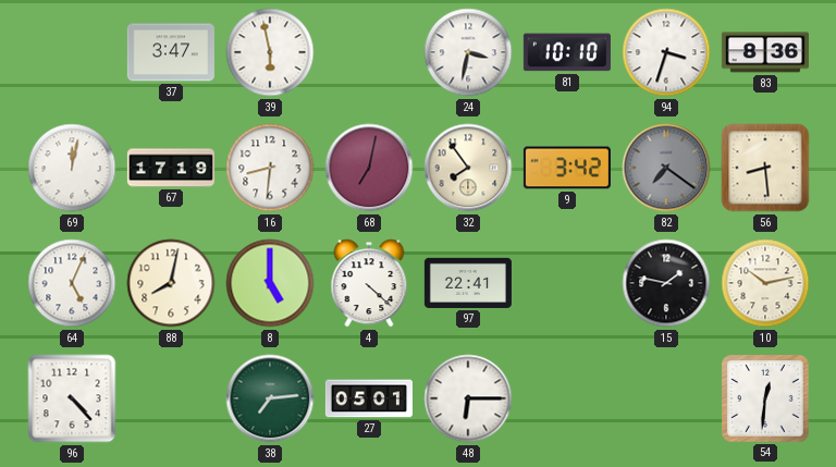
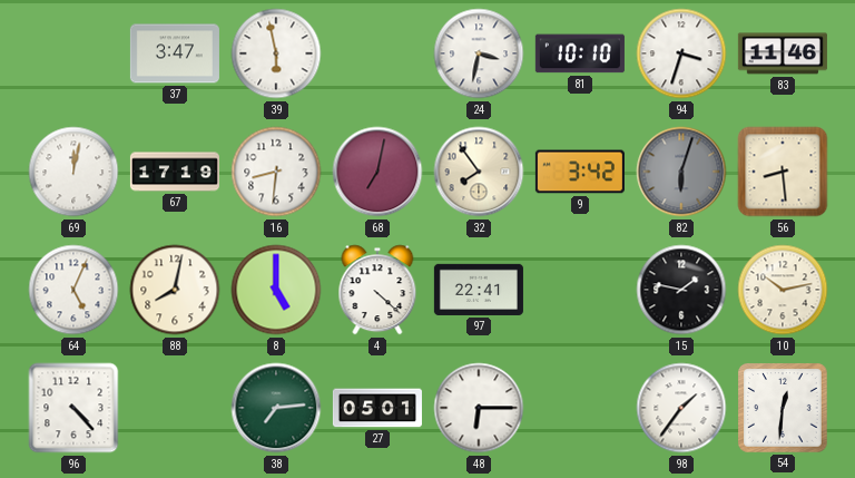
83: 8:36 -> 11:46 (783, 53)
82: 7:21 -> 6:03 (681, 172)
98: none -> 1:36 (681, 408)
